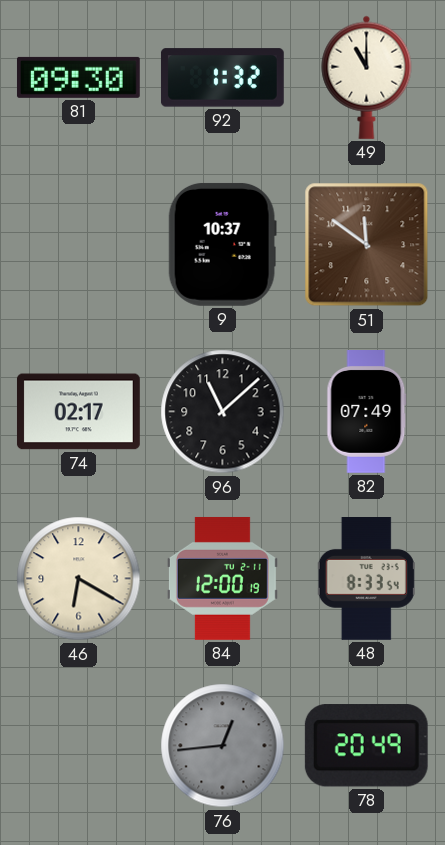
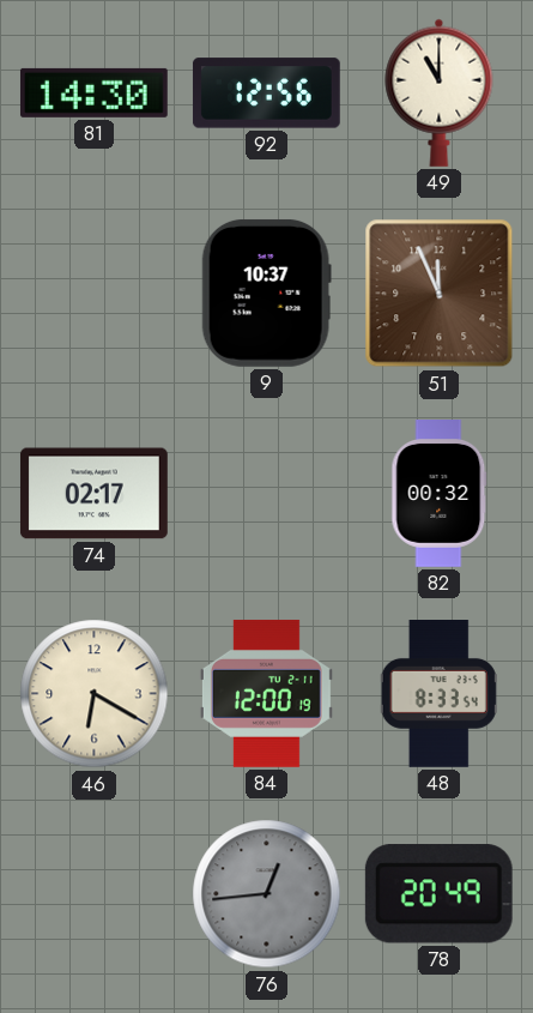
81: 09:30 -> 14:30 (93, 92)
92: 1:32 -> 12:56 (266, 94)
51: 11:51 -> 11:56 (440, 294)
96: 11:08 -> none (223, 412)
82: 07:49 -> 00:32 (440, 494)
